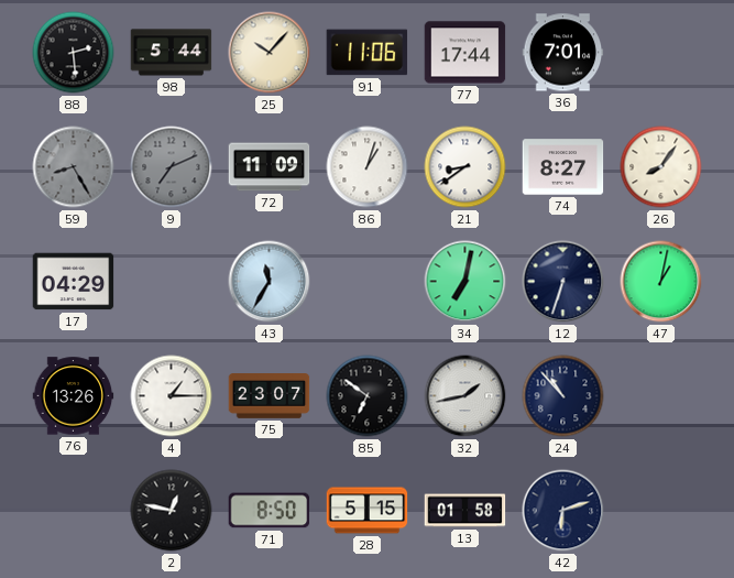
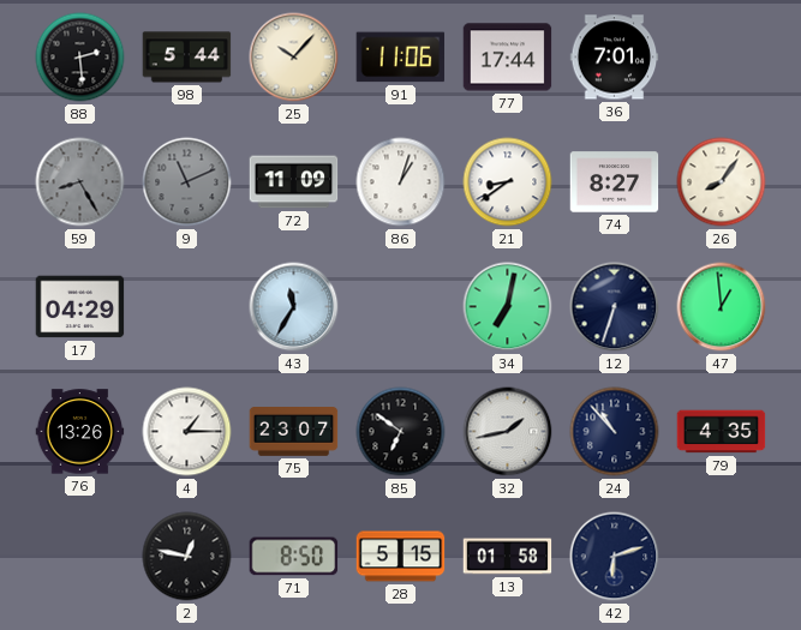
9: 7:11 -> 11:11 (187, 182)
47: 1:02 -> 12:59 (722, 307)
79: none -> 4:35 (722, 432)
